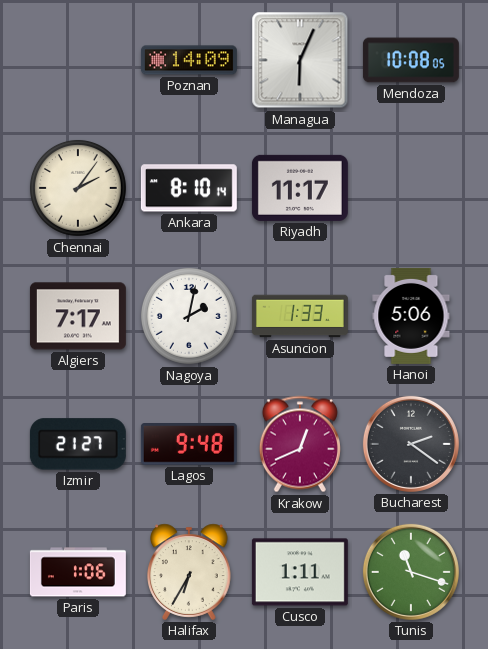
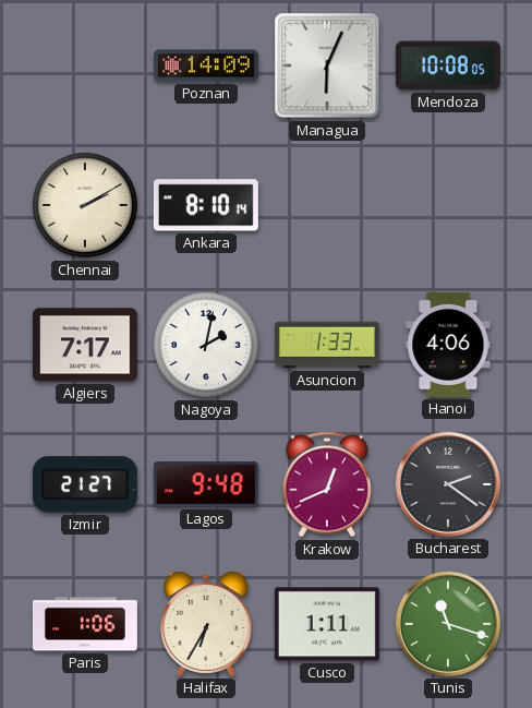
Chennai: 2:06 -> 2:10 (85, 205)
Riyadh: 11:17 -> none (300, 188)
Hanoi: 5:06 -> 4:06 (448, 345)
